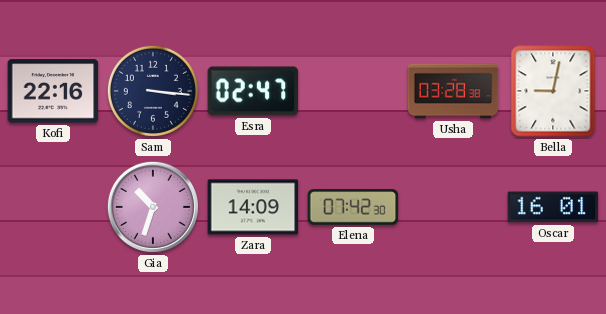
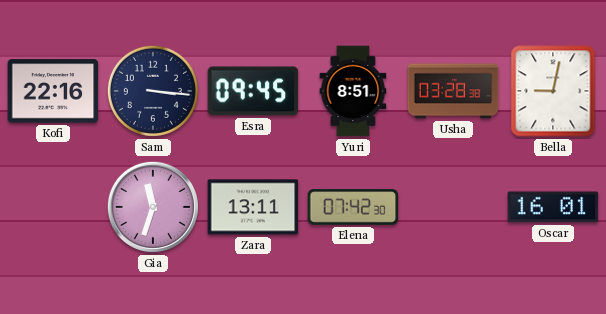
Esra: 02:47 -> 09:45 (253, 91)
Yuri: none -> 8:51 (353, 91)
Gia: 10:33 -> 11:33 (153, 207)
Zara: 14:09 -> 13:11 (253, 207)
